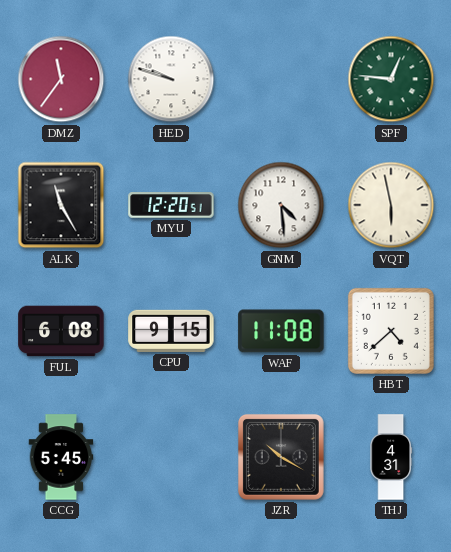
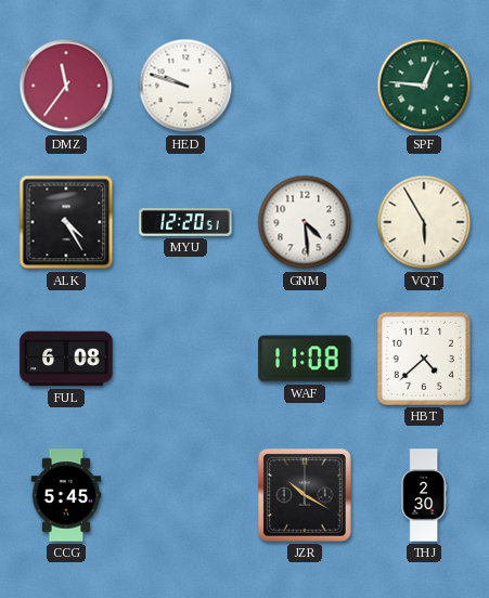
ALK: 11:25 -> 4:25 (66, 222)
VQT: 5:58 -> 5:55 (424, 222)
CPU: 9:15 -> none (171, 331)
THJ: 4:31 -> 2:30 (423, 495)
